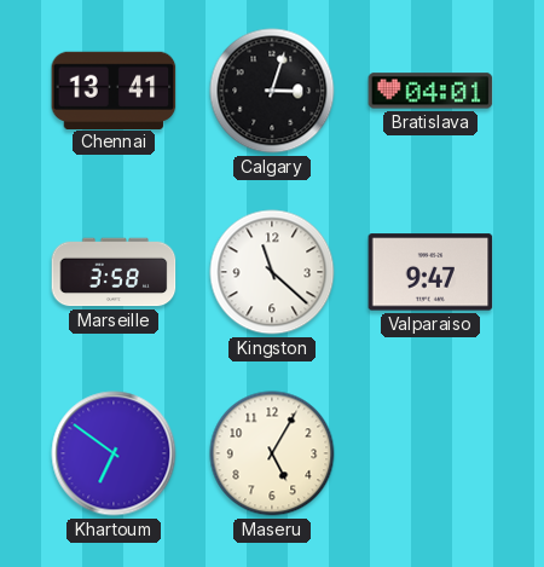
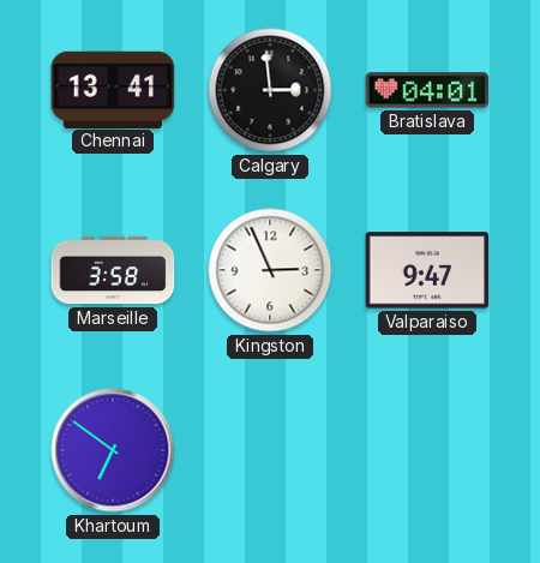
Calgary: 3:03 -> 2:59 (270, 90)
Kingston: 11:22 -> 2:56 (270, 270)
Maseru: 5:05 -> none (272, 453)
